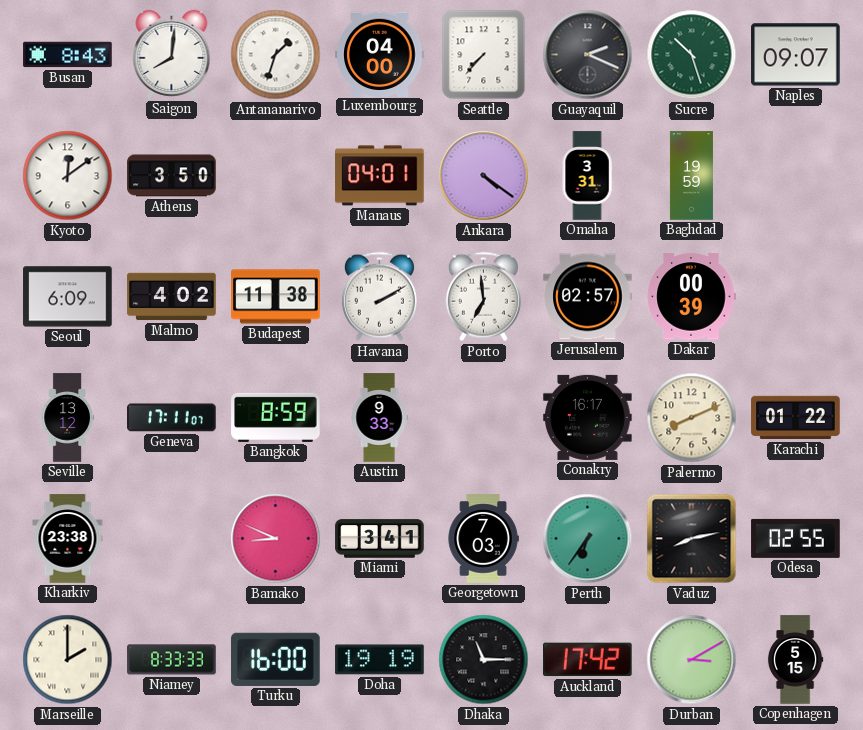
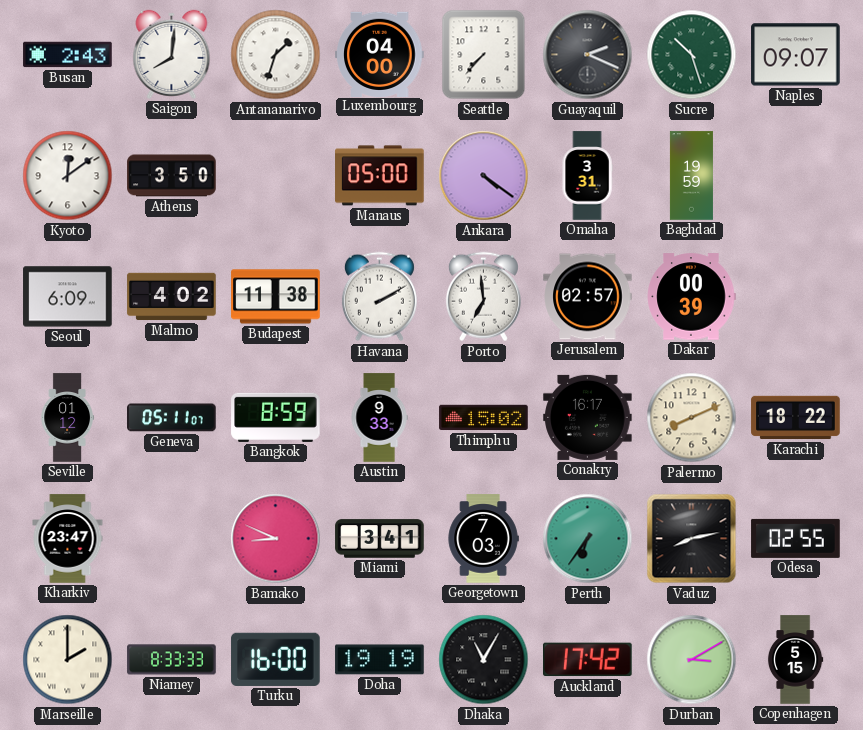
Busan: 8:43 -> 2:43 (68, 55)
Manaus: 04:01 -> 05:00 (380, 176)
Seville: 13:12 -> 01:12 (67, 418)
Geneva: 17:11 -> 05:11 (172, 418)
Thimphu: none -> 15:02 (484, 418)
Karachi: 01:22 -> 18:22 (796, 418)
Kharkiv: 23:38 -> 23:47 (68, 539)
Dhaka: 11:15 -> 11:05 (484, 660)
